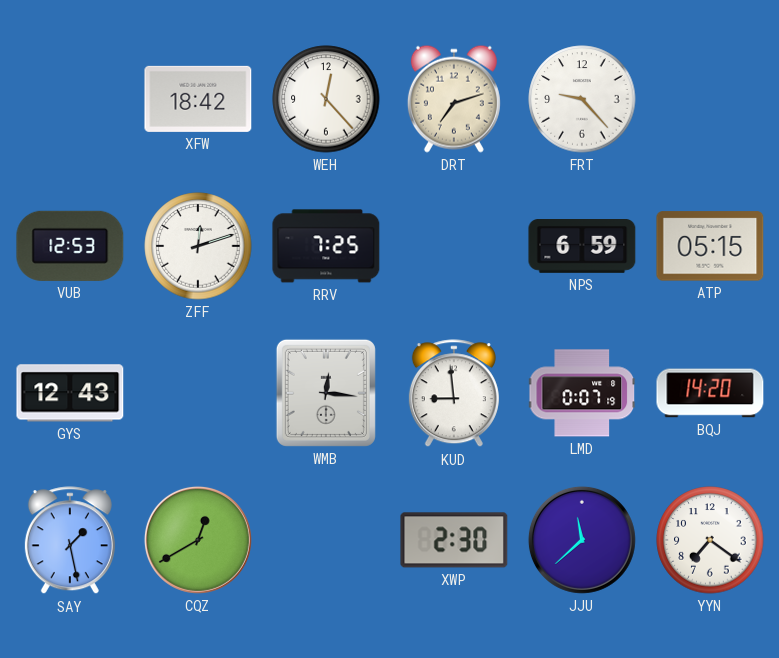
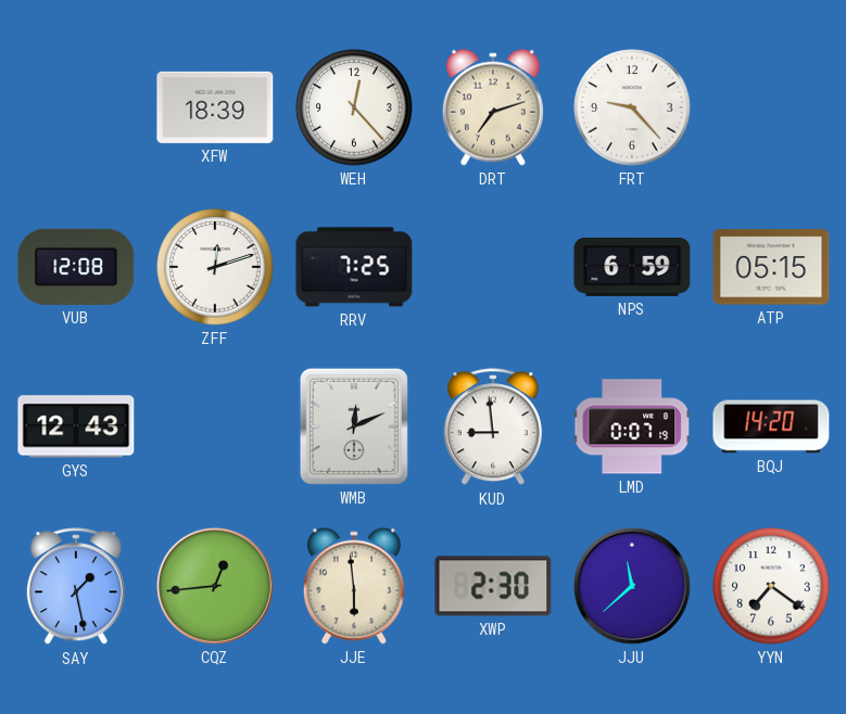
XFW: 18:42 -> 18:39 (215, 107)
VUB: 12:53 -> 12:08 (76, 267)
WMB: 12:16 -> 12:11 (354, 426)
CQZ: 12:40 -> 12:44 (215, 586)
JJE: none -> 5:59 (354, 586)
